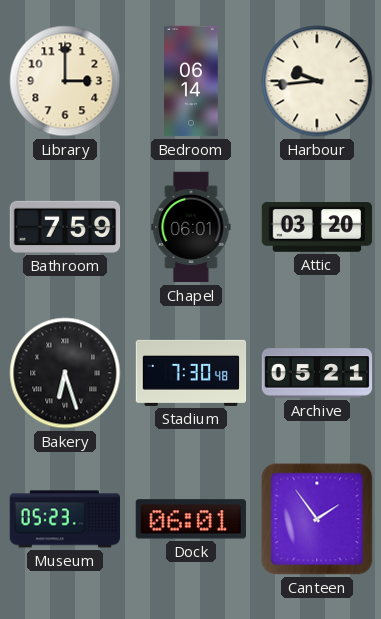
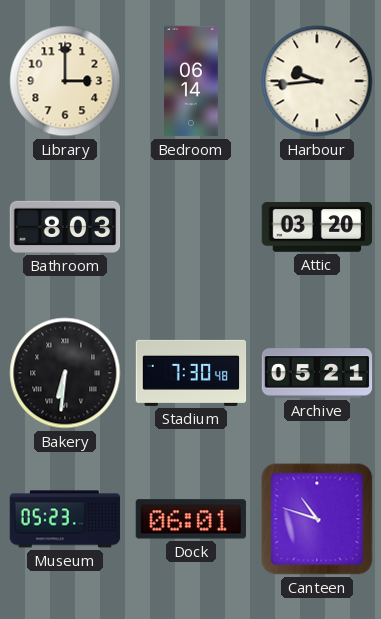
Bathroom: 7:59 -> 8:03 (65, 227)
Chapel: 06:01 -> none (191, 227)
Bakery: 6:27 -> 6:31 (65, 373)
Canteen: 1:54 -> 10:48 (317, 519)
